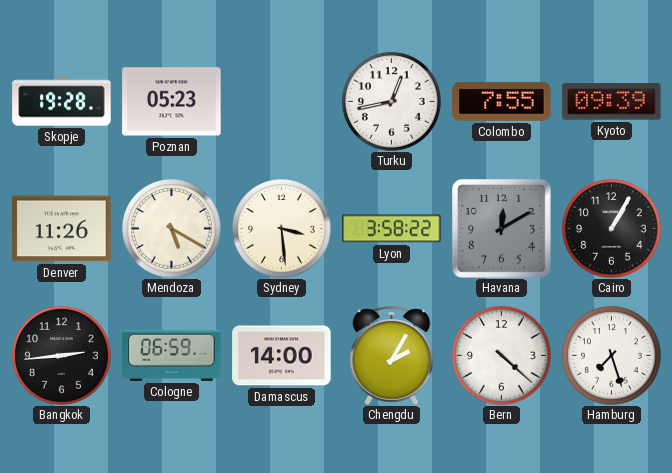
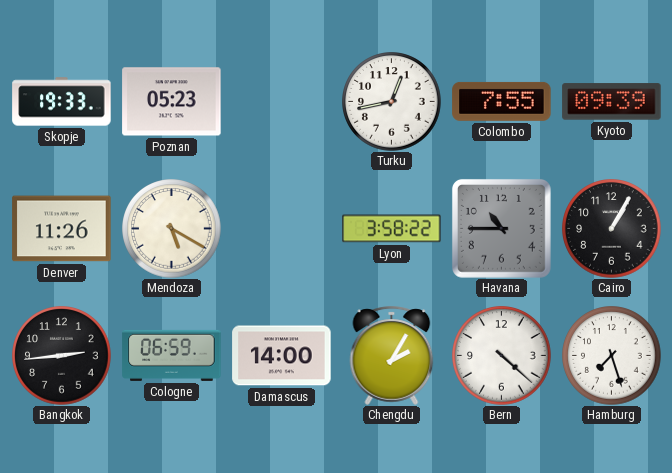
Skopje: 19:28 -> 19:33 (62, 102)
Sydney: 3:29 -> none (282, 229)
Havana: 12:10 -> 10:45 (501, 228)
